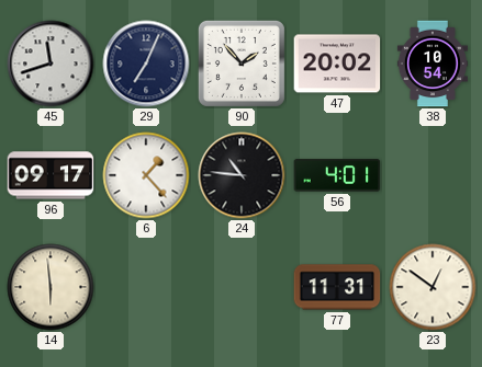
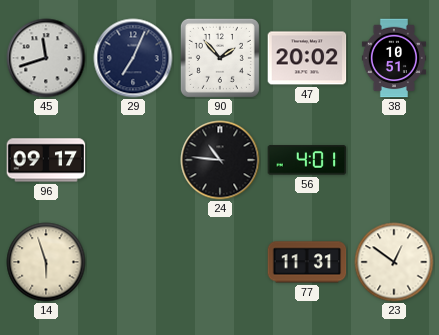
38: 10:54 -> 10:51 (394, 58)
6: 1:23 -> none (146, 175)
14: 5:59 -> 5:57 (46, 262)
